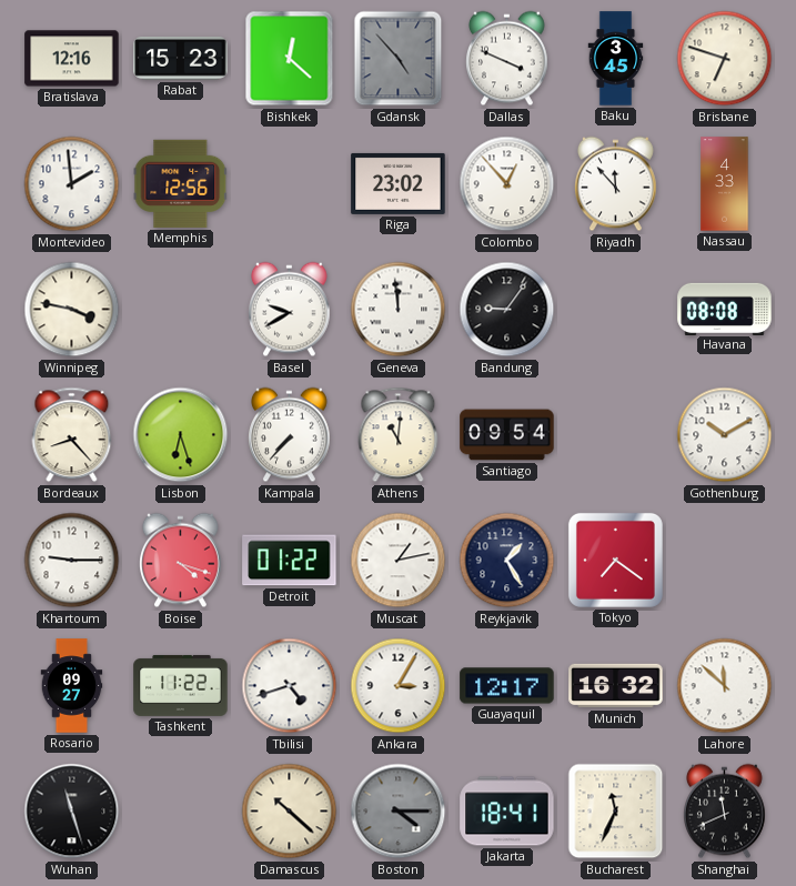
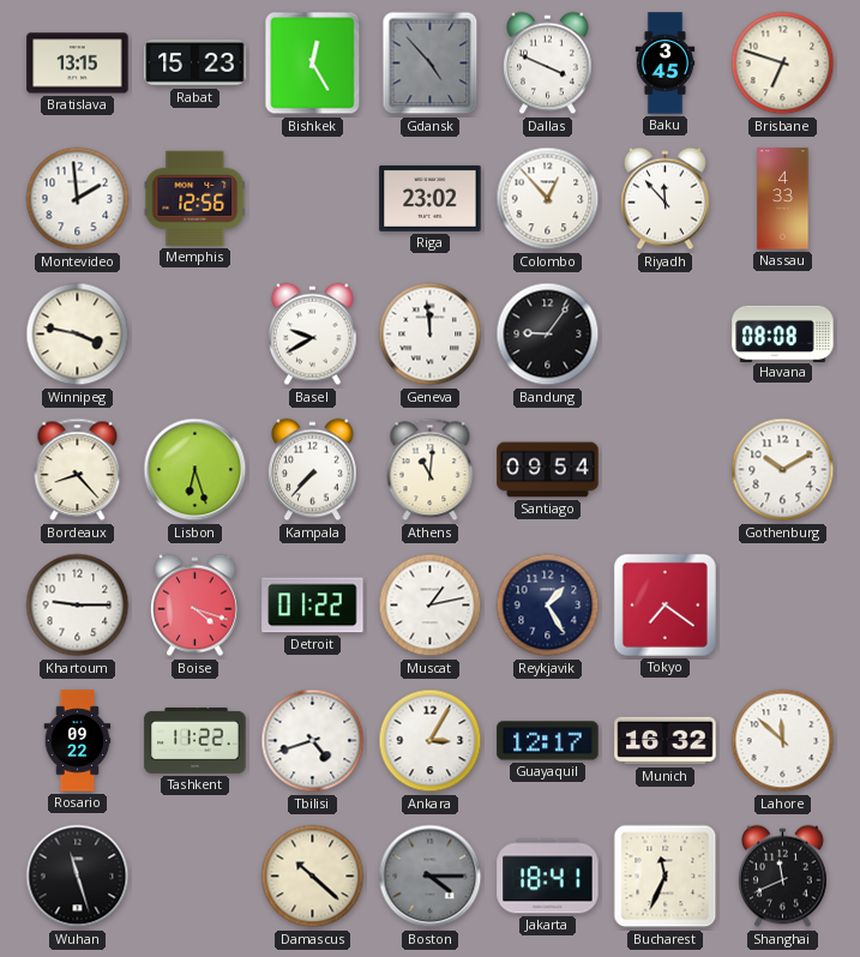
Bratislava: 12:16 -> 13:15 (78, 64)
Bishkek: 12:22 -> 12:25 (313, 64)
Rosario: 09:27 -> 09:22 (78, 741)
